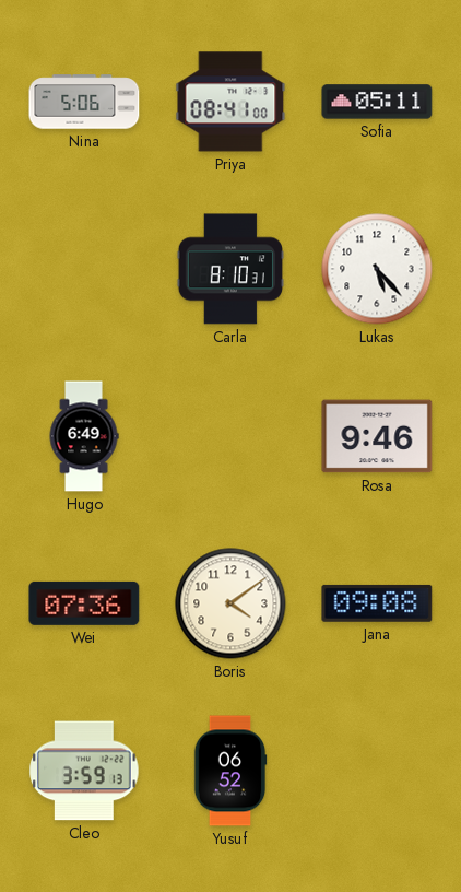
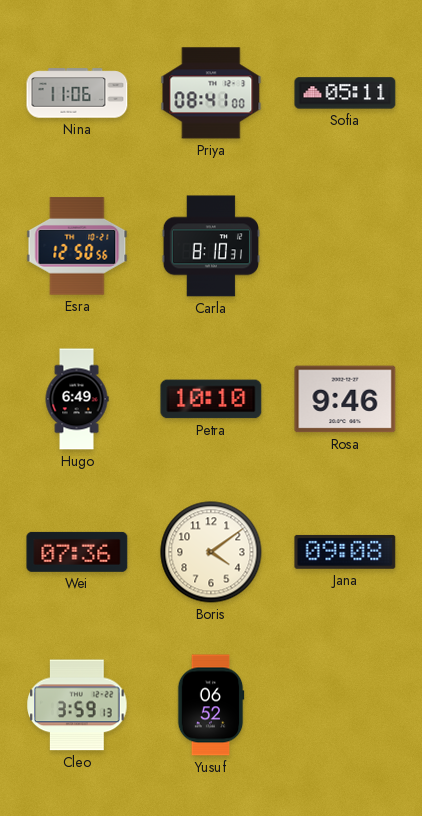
Nina: 5:06 -> 11:06 (77, 93)
Esra: none -> 12:50 (77, 246)
Lukas: 5:23 -> none (377, 269)
Petra: none -> 10:10 (211, 399)
